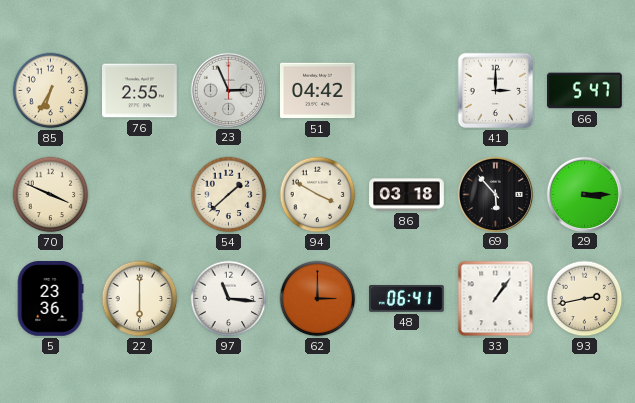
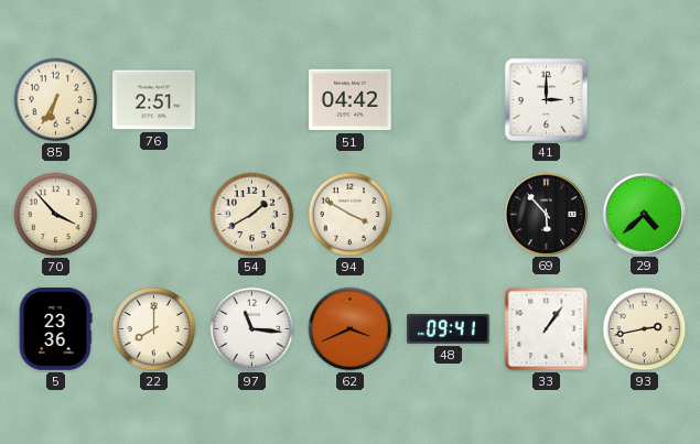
76: 2:55 -> 2:51 (154, 100)
23: 2:56 -> none (228, 90)
66: 5:47 -> none (585, 91)
70: 3:49 -> 3:53 (56, 215)
54: 1:38 -> 1:40 (252, 215)
86: 03:18 -> none (407, 195)
29: 3:15 -> 4:38 (644, 214)
22: 6:00 -> 8:00 (154, 329)
62: 3:00 -> 3:41 (351, 329)
48: 06:41 -> 09:41 (449, 329)
